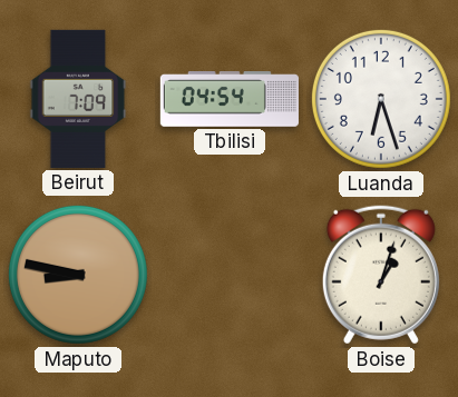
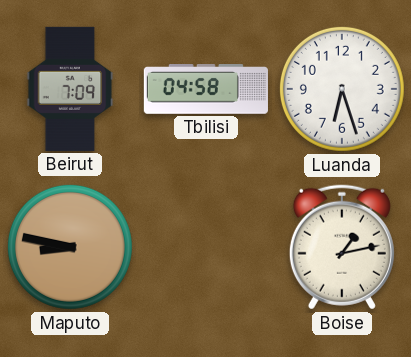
Tbilisi: 04:54 -> 04:58 (206, 90)
Boise: 1:03 -> 1:13 (342, 247)
